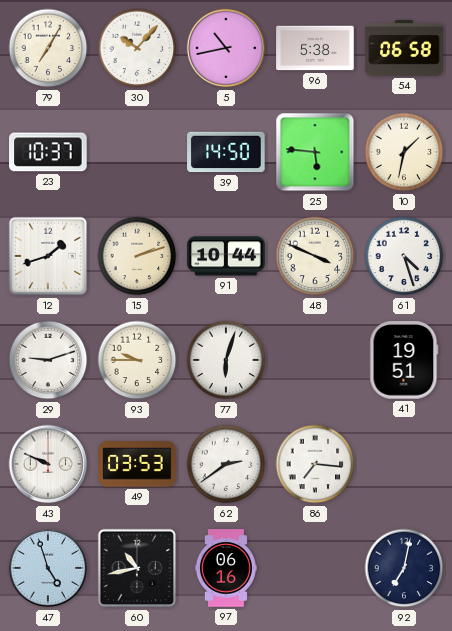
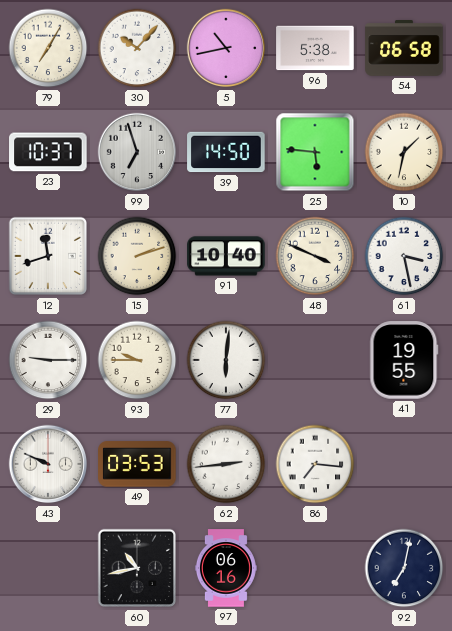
99: none -> 6:57 (137, 152)
12: 1:42 -> 11:42 (48, 256)
91: 10:44 -> 10:40 (226, 256)
61: 4:27 -> 3:28 (404, 256)
29: 9:12 -> 9:15 (48, 360)
77: 6:03 -> 6:01 (226, 360)
41: 19:51 -> 19:55 (404, 360)
62: 2:39 -> 2:44 (226, 464)
47: 4:57 -> none (48, 568)
